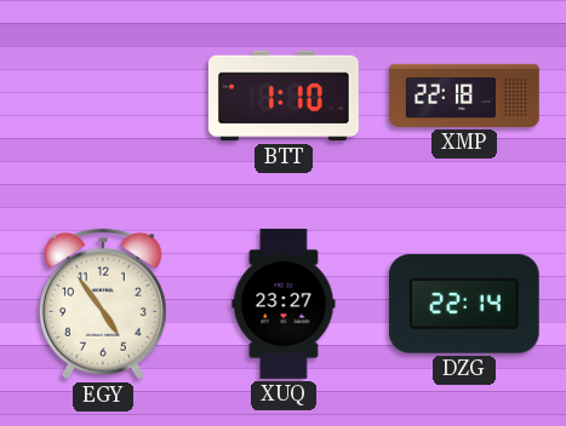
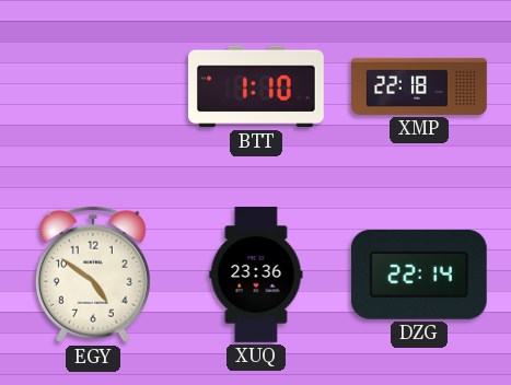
EGY: 4:54 -> 4:51 (93, 275)
XUQ: 23:27 -> 23:36 (256, 276)
